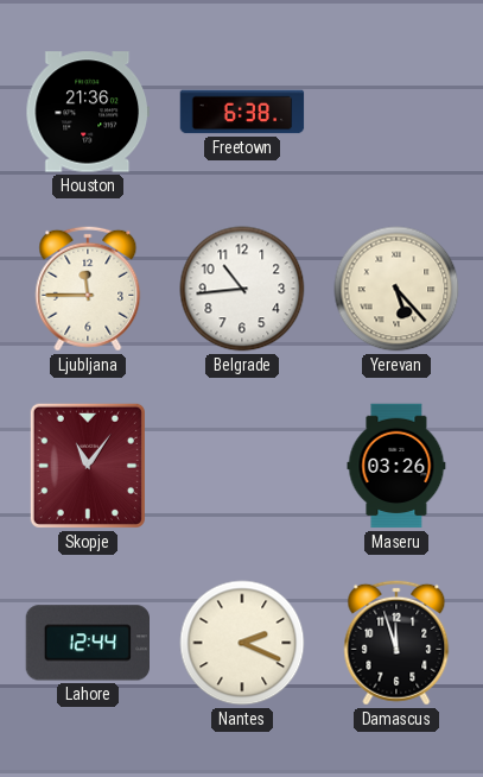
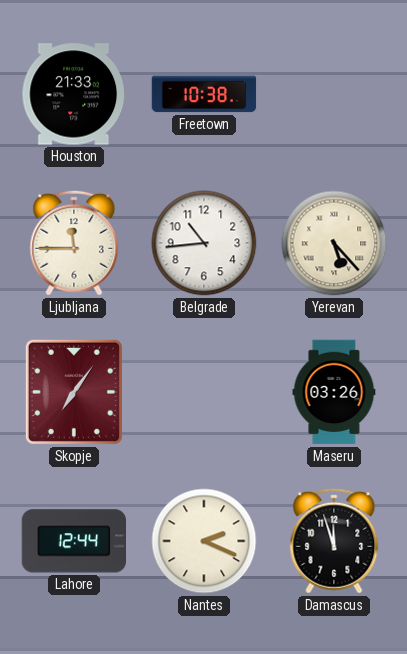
Houston: 21:36 -> 21:33 (73, 94)
Freetown: 6:38 -> 10:38 (204, 94)
Skopje: 11:06 -> 7:06 (74, 392)
